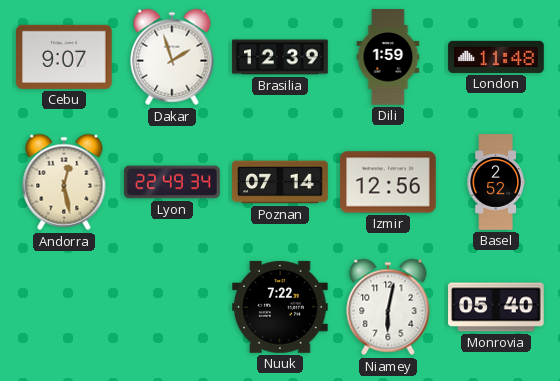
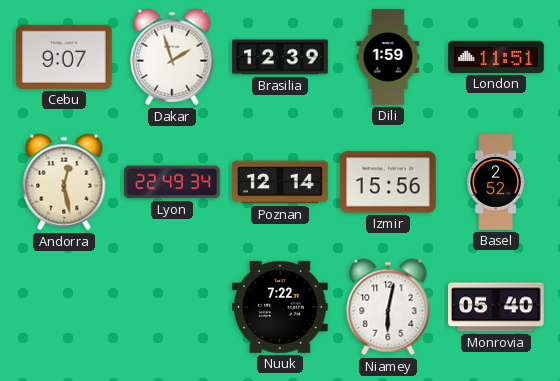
London: 11:48 -> 11:51 (496, 57)
Poznan: 07:14 -> 12:14 (280, 182)
Izmir: 12:56 -> 15:56 (388, 182)
